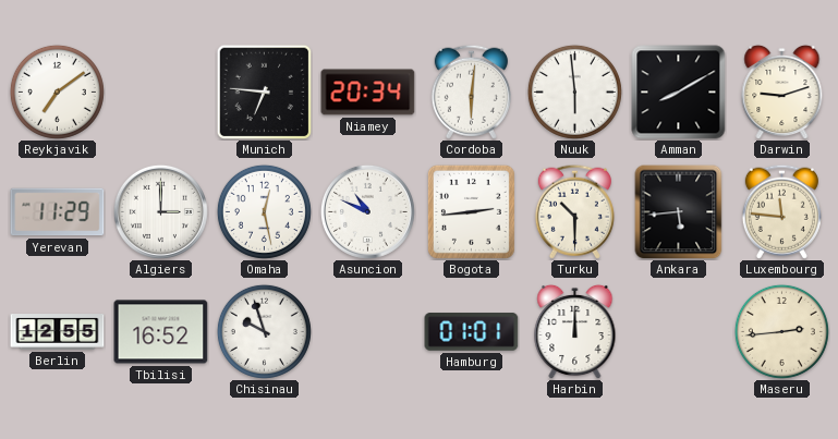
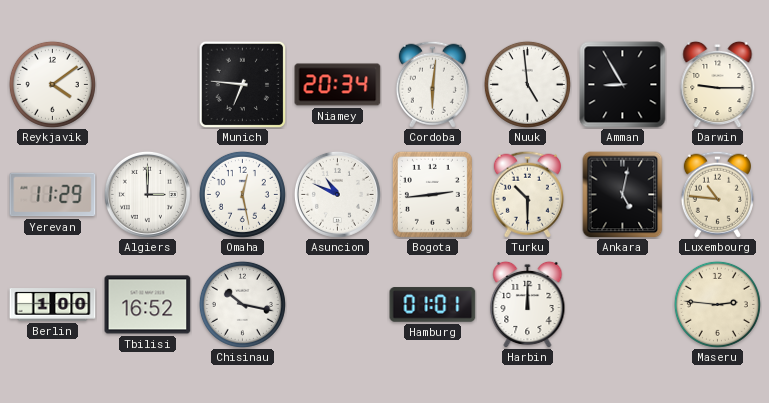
Reykjavik: 7:09 -> 4:09 (52, 84)
Nuuk: 5:59 -> 4:59 (527, 84)
Amman: 8:10 -> 8:55 (623, 85)
Darwin: 9:12 -> 9:15 (718, 84)
Ankara: 5:44 -> 5:02 (623, 194)
Luxembourg: 11:46 -> 10:46 (717, 194)
Berlin: 12:55 -> 1:00 (53, 305)
Chisinau: 9:57 -> 10:17 (242, 304)
Maseru: 2:44 -> 2:46 (717, 304)
